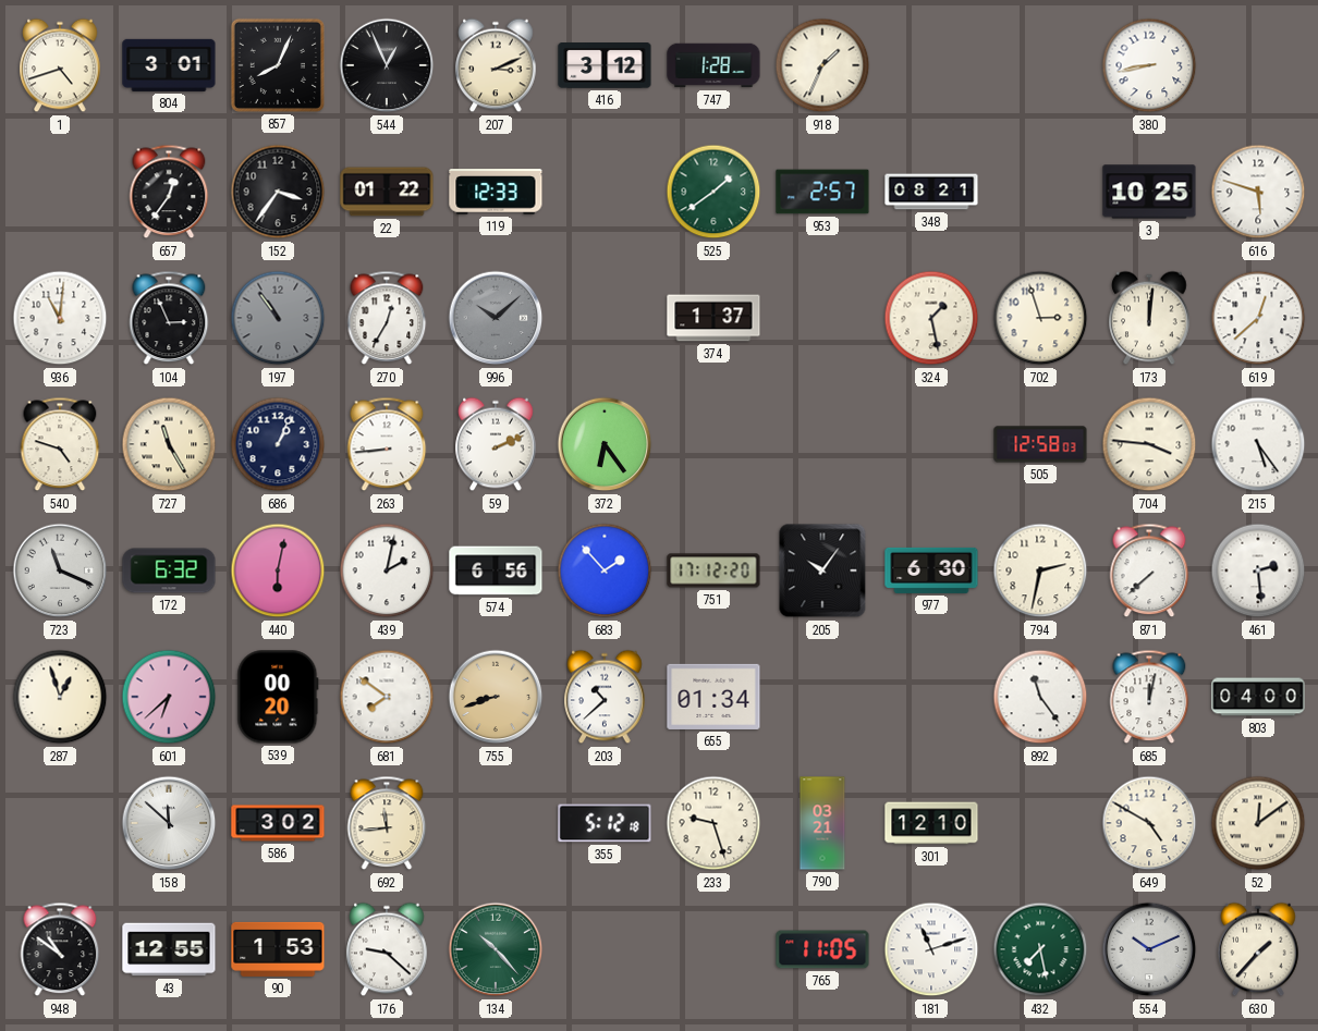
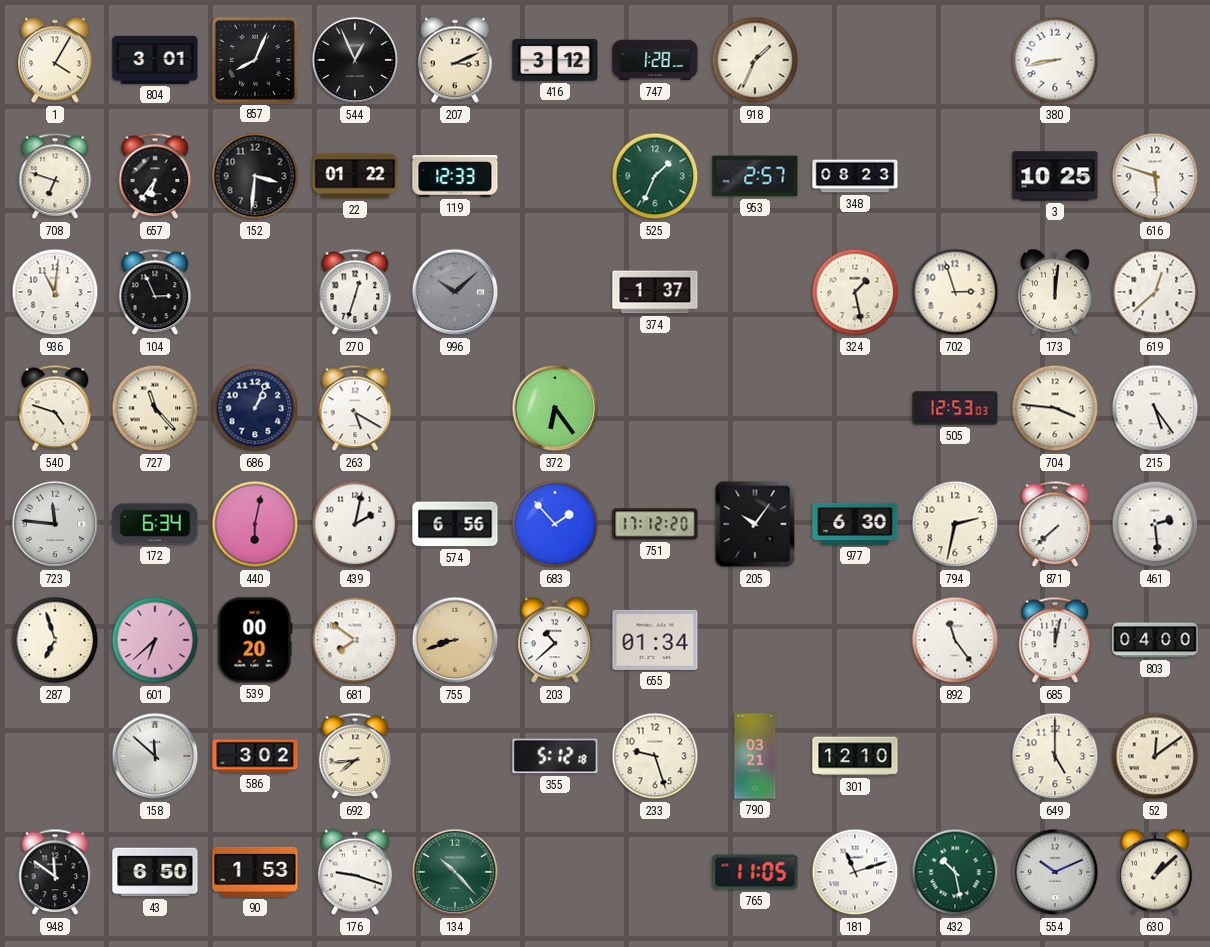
1: 4:42 -> 4:05 (55, 60)
708: none -> 6:48 (55, 176)
657: 12:36 -> 6:36 (155, 176)
152: 3:36 -> 3:31 (255, 176)
525: 1:39 -> 1:34 (655, 176)
348: 08:21 -> 08:23 (855, 176)
197: 10:54 -> none (278, 318)
270: 12:35 -> 12:33 (355, 292)
727: 11:25 -> 11:23 (155, 408)
263: 8:44 -> 5:20 (355, 408)
59: 2:11 -> none (496, 444)
505: 12:58 -> 12:53 (955, 408)
723: 11:19 -> 11:46 (55, 524)
172: 6:32 -> 6:34 (155, 524)
287: 12:57 -> 6:57 (55, 640)
692: 11:44 -> 7:44 (355, 756)
649: 4:50 -> 5:00 (1055, 756)
948: 10:51 -> 11:51 (55, 872)
43: 12:55 -> 6:50 (155, 872)
176: 9:22 -> 9:18 (355, 872)
432: 7:28 -> 10:28 (955, 872)
630: 1:37 -> 1:08 (1155, 872)
